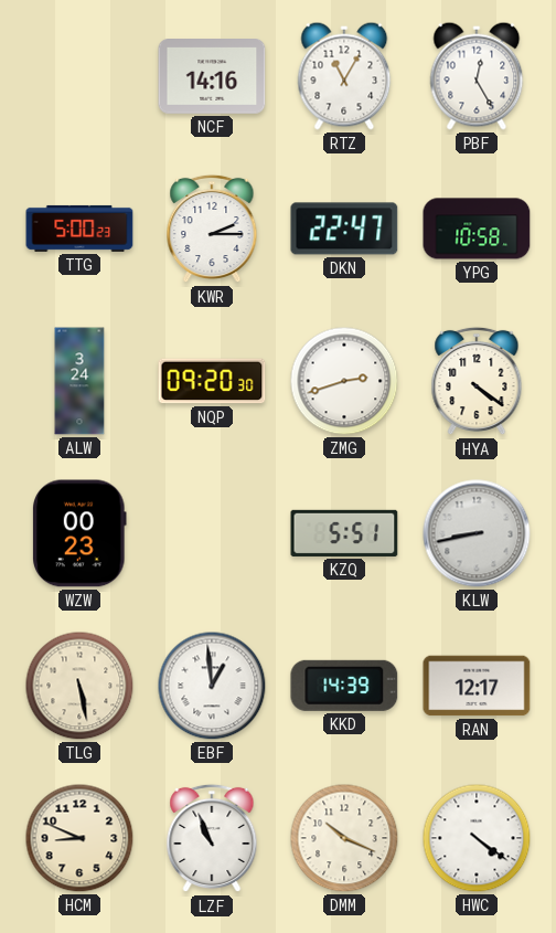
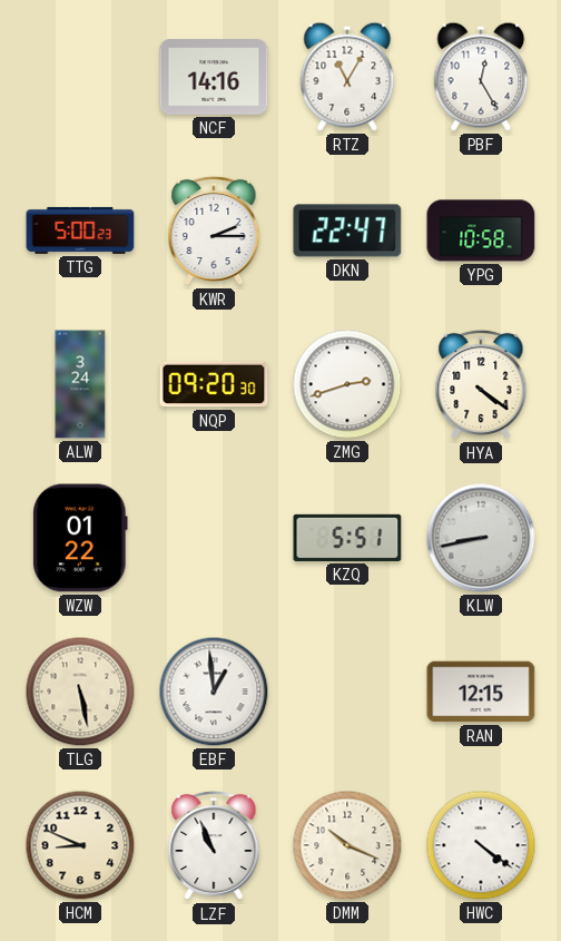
WZW: 00:23 -> 01:22 (81, 538)
KKD: 14:39 -> none (344, 686)
RAN: 12:17 -> 12:15 (481, 692)
